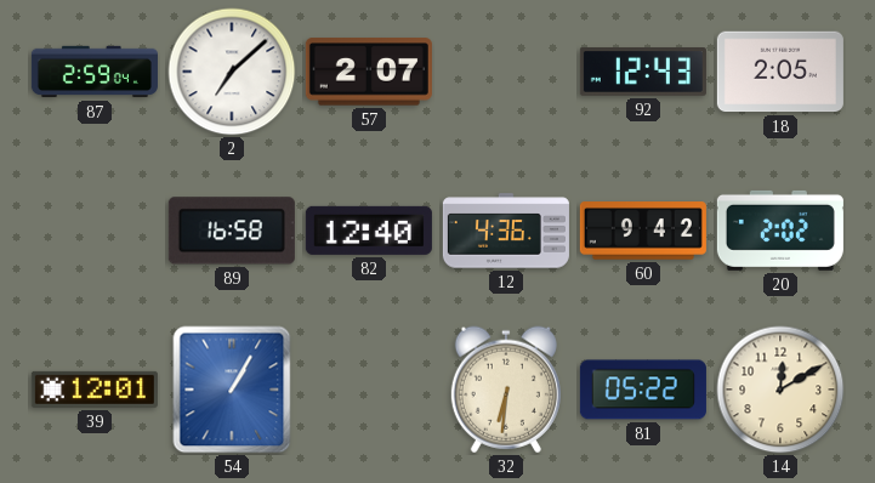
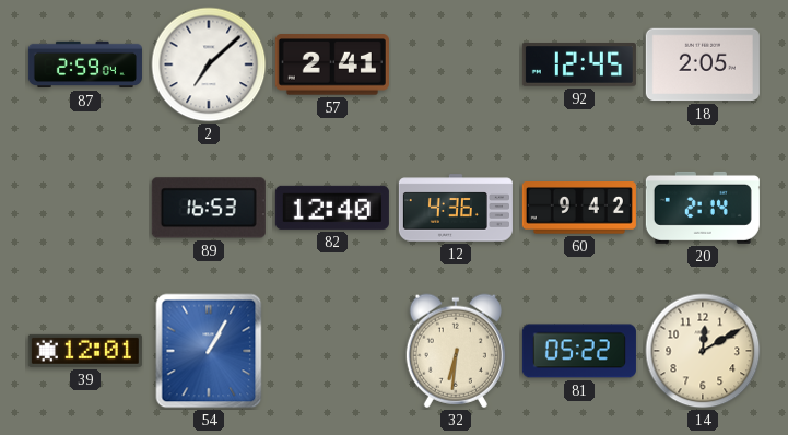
57: 2:07 -> 2:41 (332, 64)
92: 12:43 -> 12:45 (579, 66)
89: 16:58 -> 16:53 (209, 208)
20: 2:02 -> 2:14 (703, 208)
